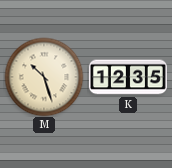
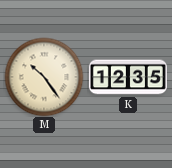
M: 10:27 -> 10:24 (44, 77)
